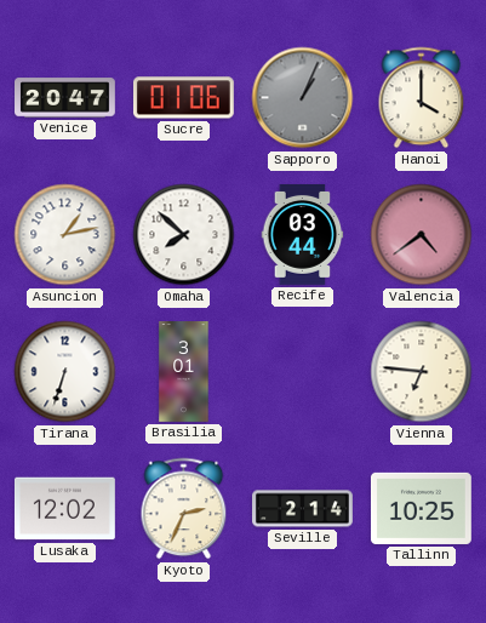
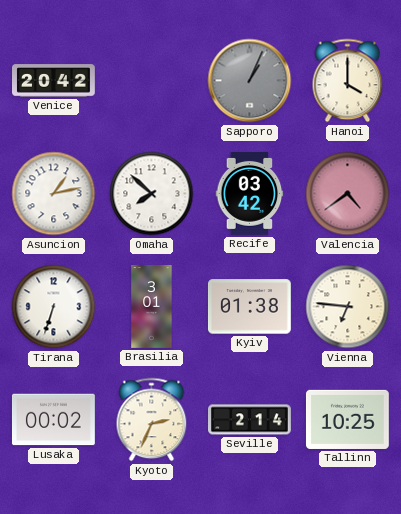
Venice: 20:47 -> 20:42 (54, 81)
Sucre: 01:06 -> none (183, 98)
Recife: 03:44 -> 03:42 (250, 194)
Kyiv: none -> 01:38 (249, 307)
Lusaka: 12:02 -> 00:02 (53, 420)
